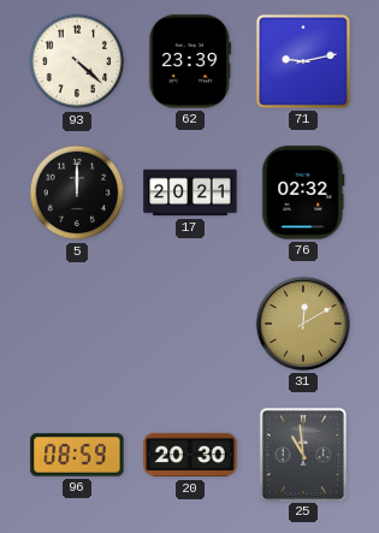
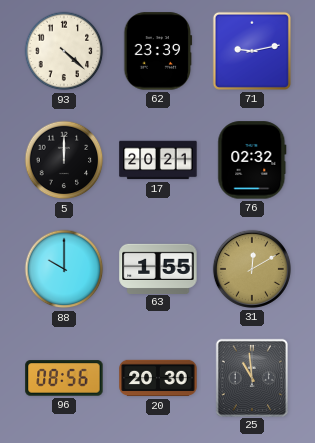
88: none -> 10:00 (64, 269)
63: none -> 1:55 (158, 268)
96: 08:59 -> 08:56 (64, 378)
